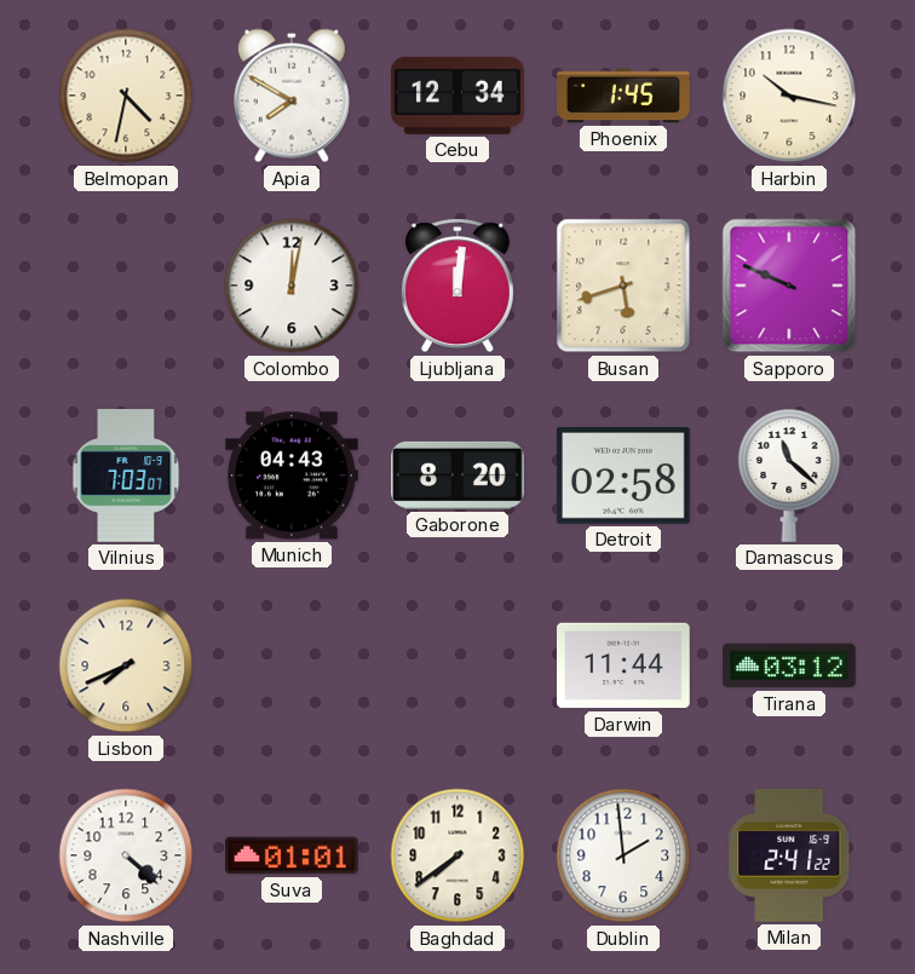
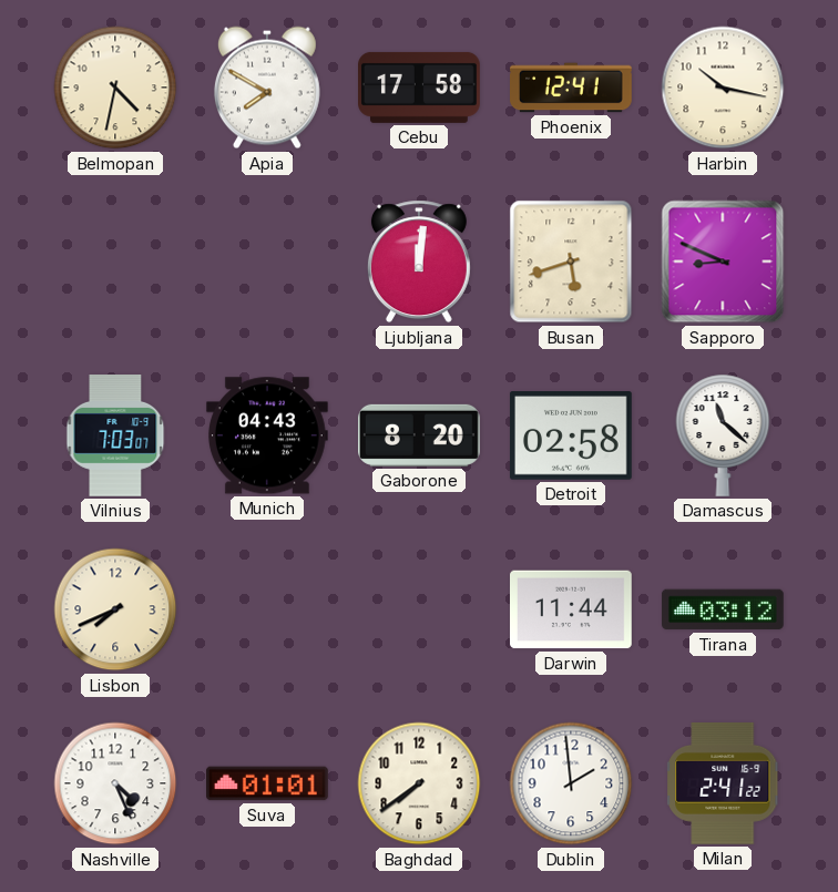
Cebu: 12:34 -> 17:58 (420, 88)
Phoenix: 1:45 -> 12:41 (572, 88)
Colombo: 12:02 -> none (292, 286)
Sapporo: 9:49 -> 8:49 (723, 262)
Nashville: 4:22 -> 4:26 (115, 783)
